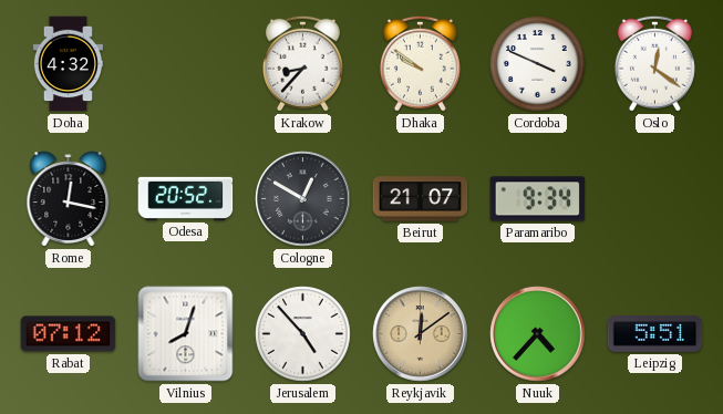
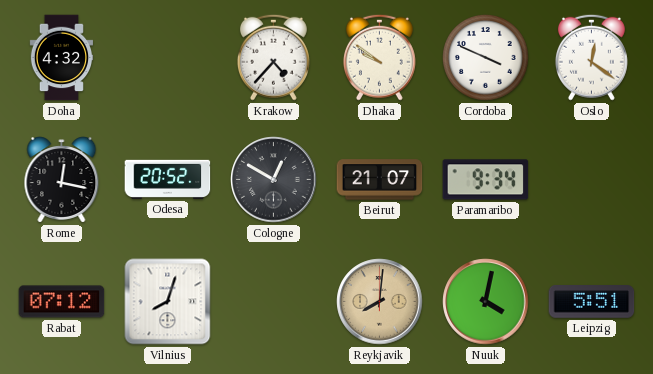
Krakow: 8:37 -> 4:37 (273, 57)
Jerusalem: 4:53 -> none (303, 334)
Reykjavik: 12:09 -> 8:01 (380, 302)
Nuuk: 4:37 -> 4:02 (486, 302)
